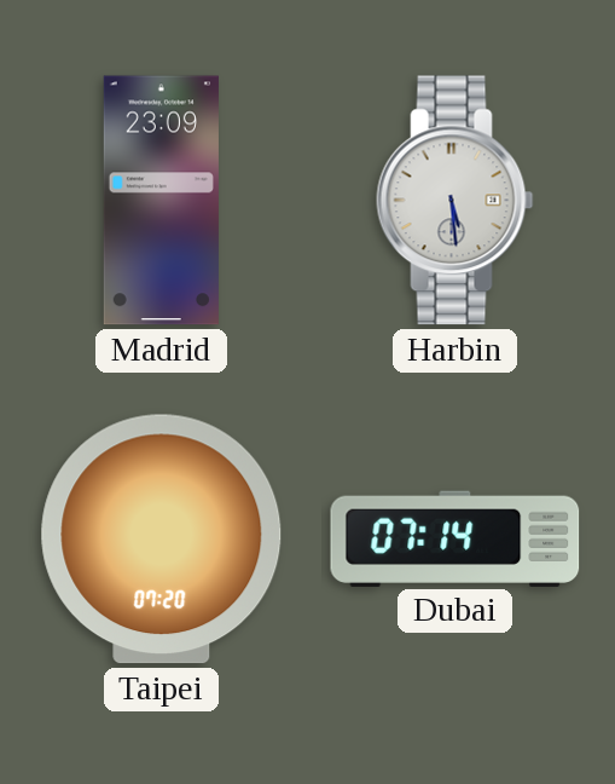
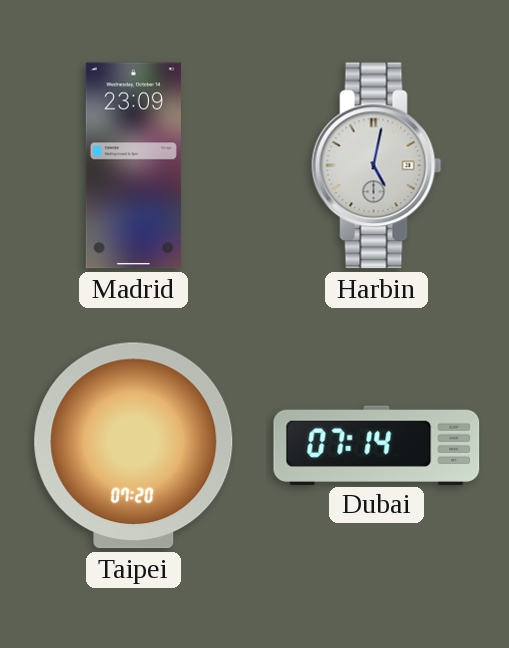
Harbin: 5:29 -> 5:02 (377, 166)
